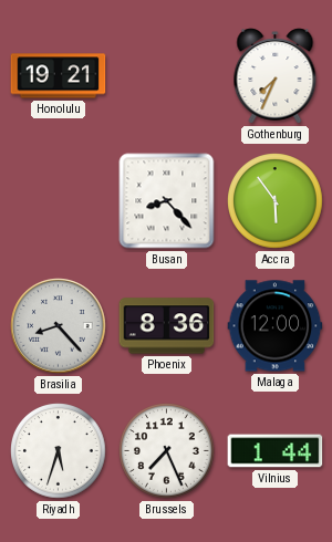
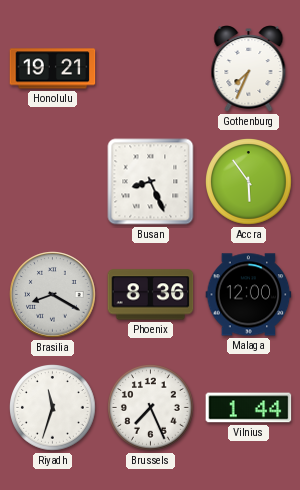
Busan: 8:23 -> 8:26 (151, 182)
Brasilia: 8:23 -> 8:20 (53, 295)
Riyadh: 5:33 -> 11:33 (53, 408)
